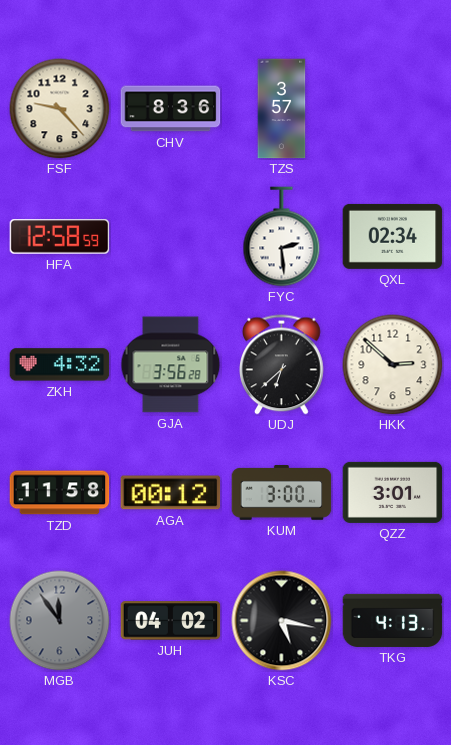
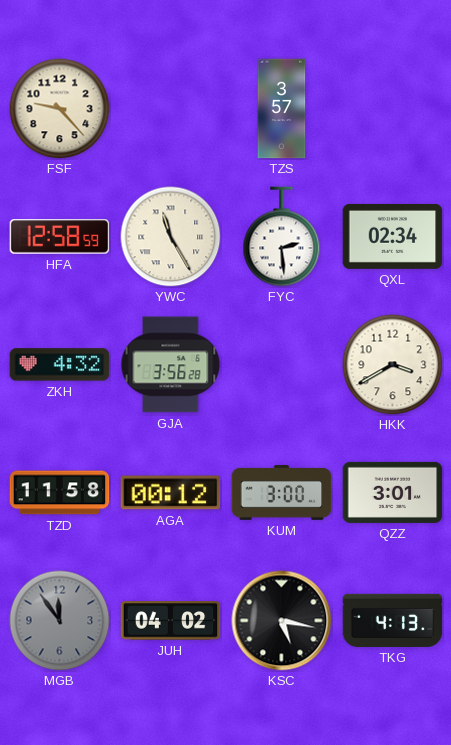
CHV: 8:36 -> none (171, 109)
YWC: none -> 11:25 (171, 237)
UDJ: 6:38 -> none (282, 365)
HKK: 2:52 -> 3:40 (393, 365)
